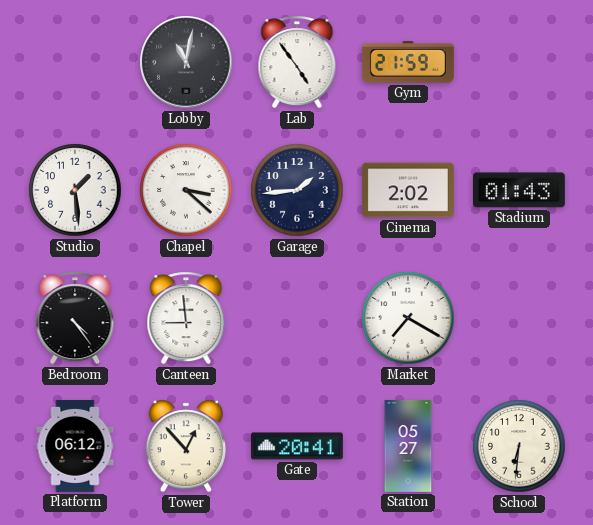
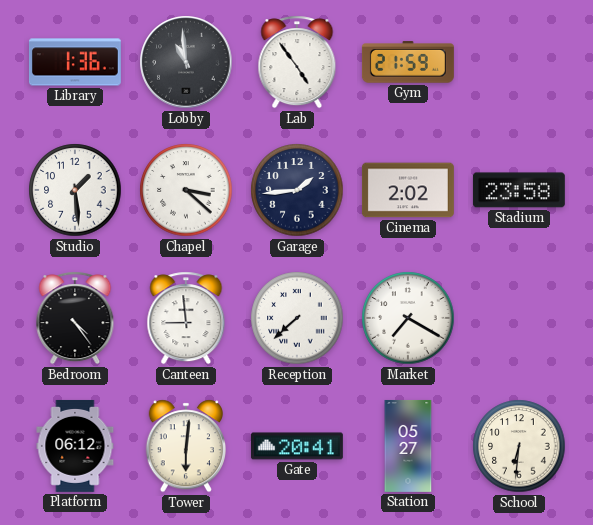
Library: none -> 1:36 (75, 62)
Lobby: 11:02 -> 10:59 (186, 62)
Stadium: 01:43 -> 23:58 (519, 190)
Reception: none -> 7:38 (297, 318)
Tower: 12:53 -> 6:01 (185, 446)
